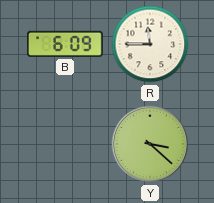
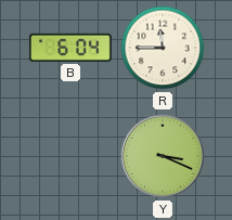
B: 6:09 -> 6:04 (72, 48)
Y: 3:22 -> 3:19 (163, 156)
